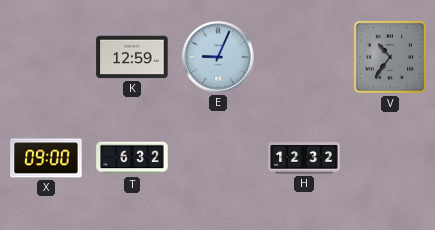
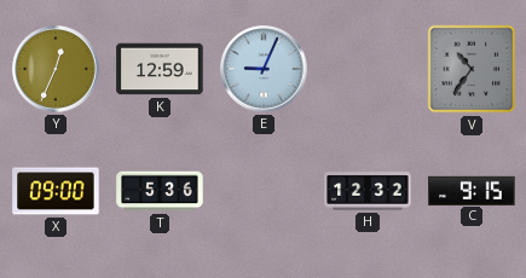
Y: none -> 12:34 (56, 69)
T: 6:32 -> 5:36 (160, 191)
C: none -> 9:15 (472, 190)
